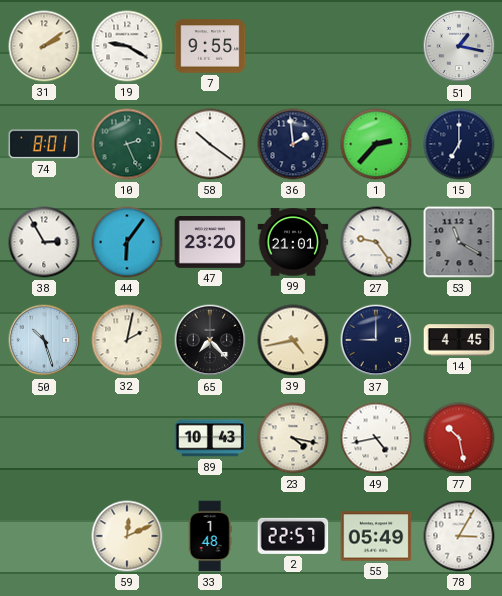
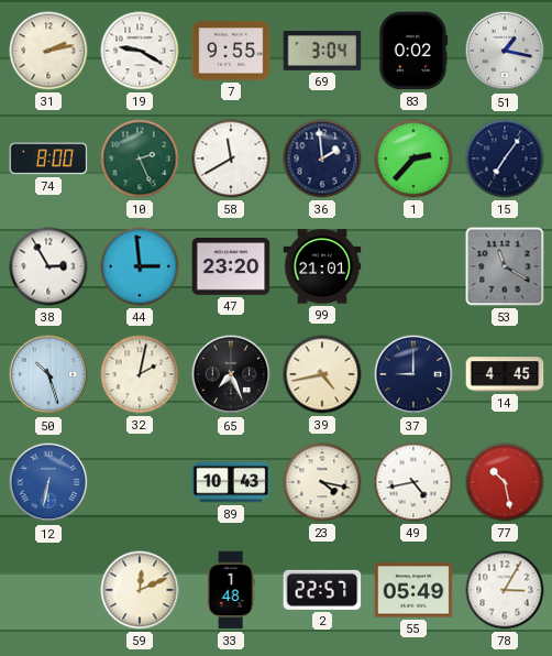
31: 2:09 -> 2:13 (48, 51)
69: none -> 3:04 (322, 51)
83: none -> 0:02 (413, 51)
74: 8:01 -> 8:00 (48, 158)
58: 10:21 -> 11:40 (231, 158)
15: 7:00 -> 7:06 (505, 158)
44: 6:06 -> 2:59 (140, 266)
27: 9:24 -> none (376, 242)
65: 7:23 -> 7:26 (231, 374)
12: none -> 6:32 (48, 482)
